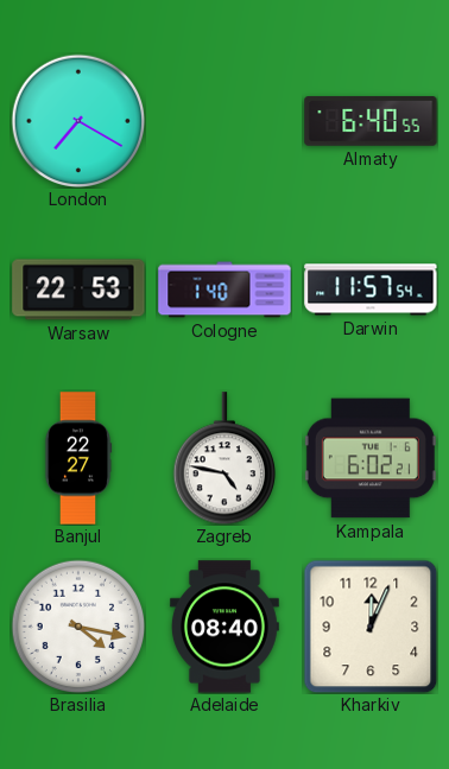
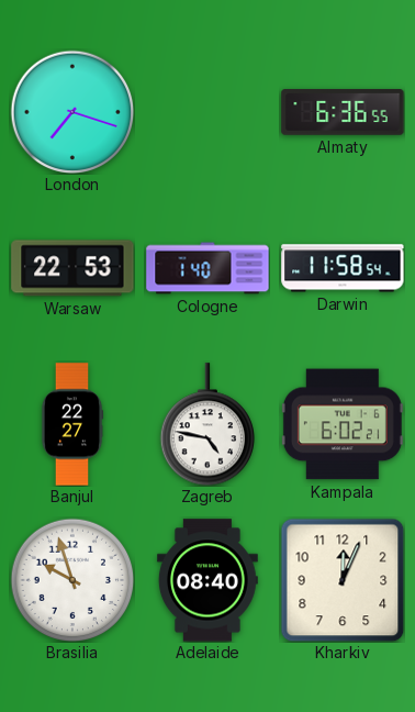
London: 7:20 -> 7:18 (72, 112)
Almaty: 6:40 -> 6:36 (343, 112)
Darwin: 11:57 -> 11:58 (343, 268)
Brasilia: 4:17 -> 9:57 (72, 580)
